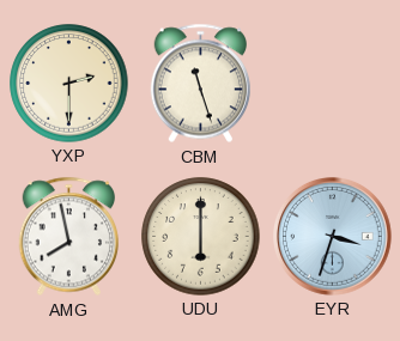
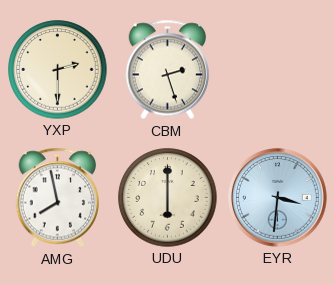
CBM: 11:27 -> 2:27 (167, 70)
EYR: 3:33 -> 3:31 (278, 198)
